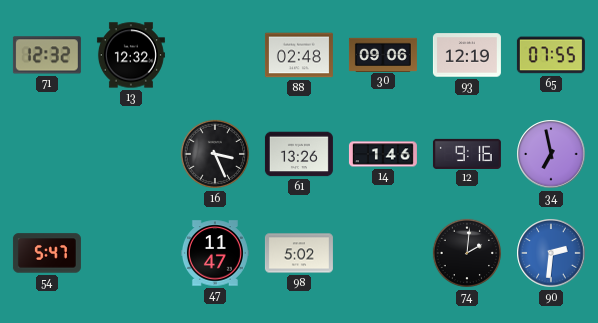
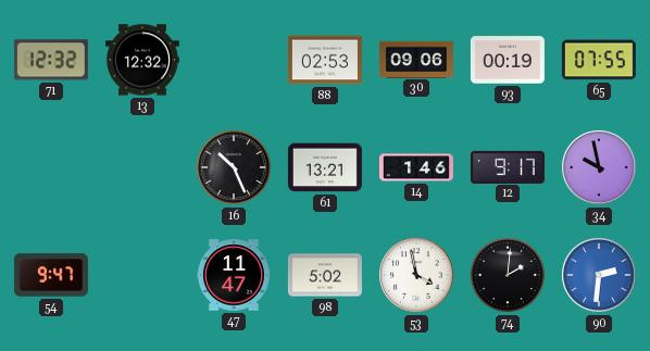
88: 02:48 -> 02:53 (325, 60)
93: 12:19 -> 00:19 (508, 60)
16: 3:26 -> 10:26 (234, 167)
61: 13:26 -> 13:21 (325, 167)
12: 9:16 -> 9:17 (508, 166)
34: 6:58 -> 9:58 (599, 167)
54: 5:47 -> 9:47 (51, 275)
53: none -> 3:58 (416, 275)
